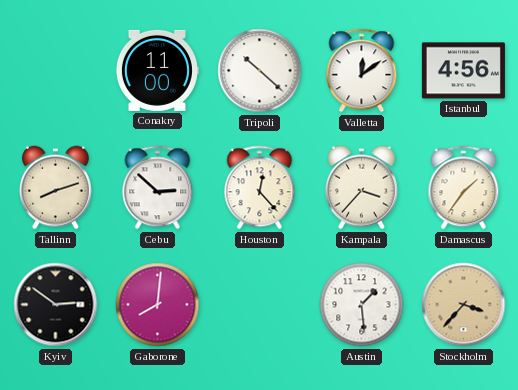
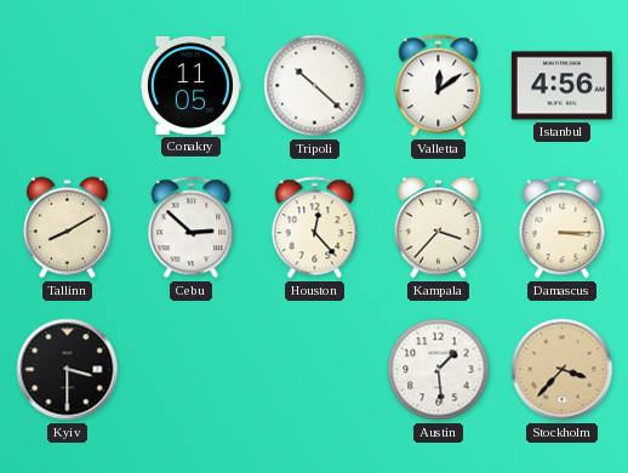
Conakry: 11:00 -> 11:05 (190, 85)
Tallinn: 8:12 -> 8:10 (67, 228)
Damascus: 1:36 -> 3:15 (563, 228)
Kyiv: 2:51 -> 3:30 (68, 370)
Gaborone: 8:01 -> none (158, 305)
